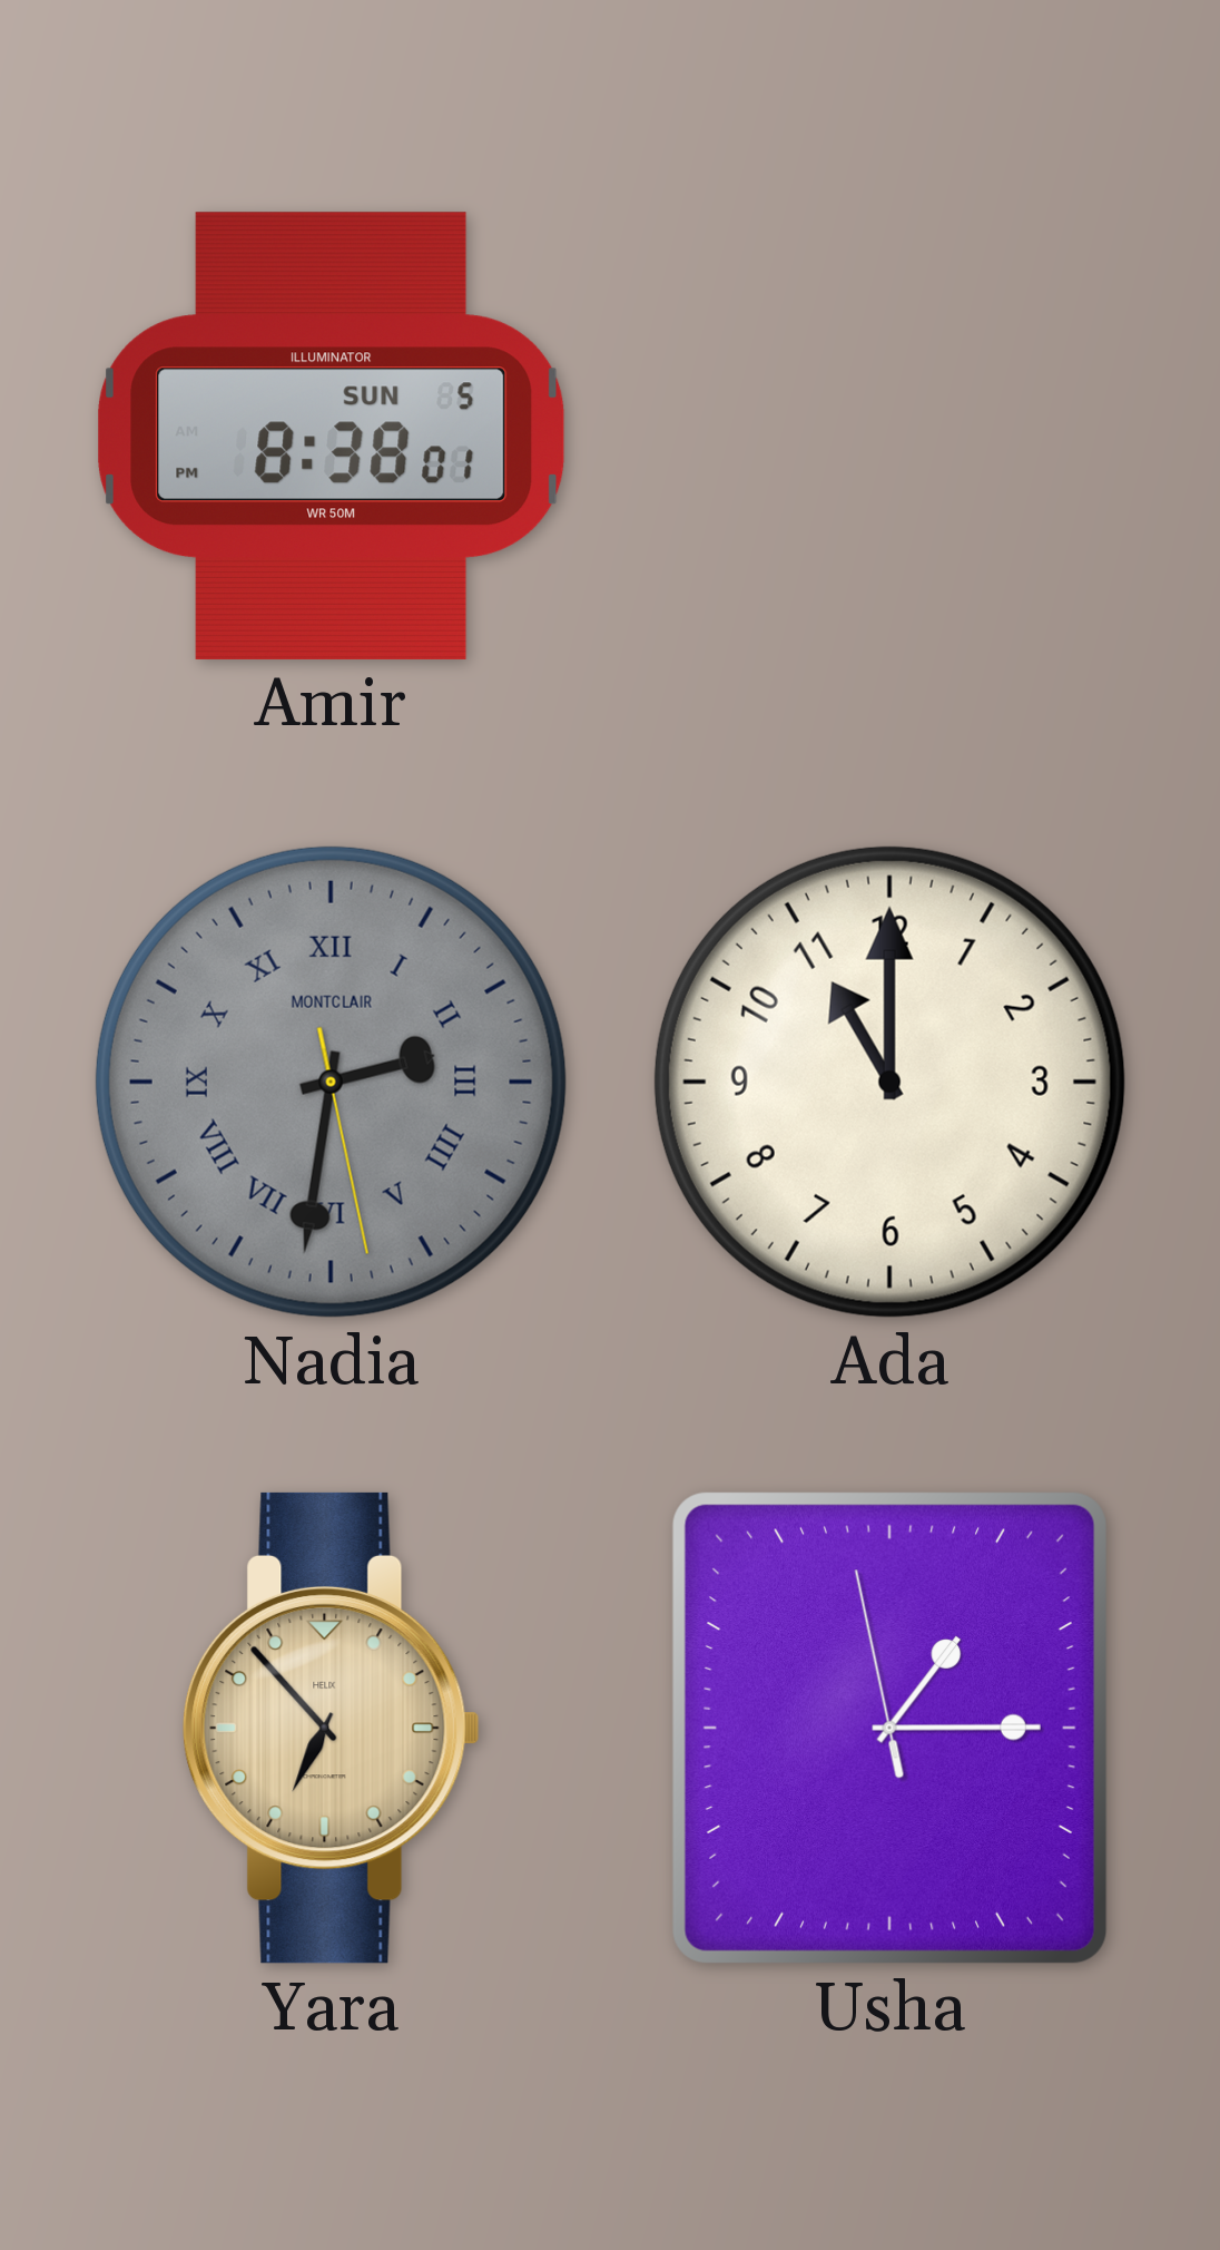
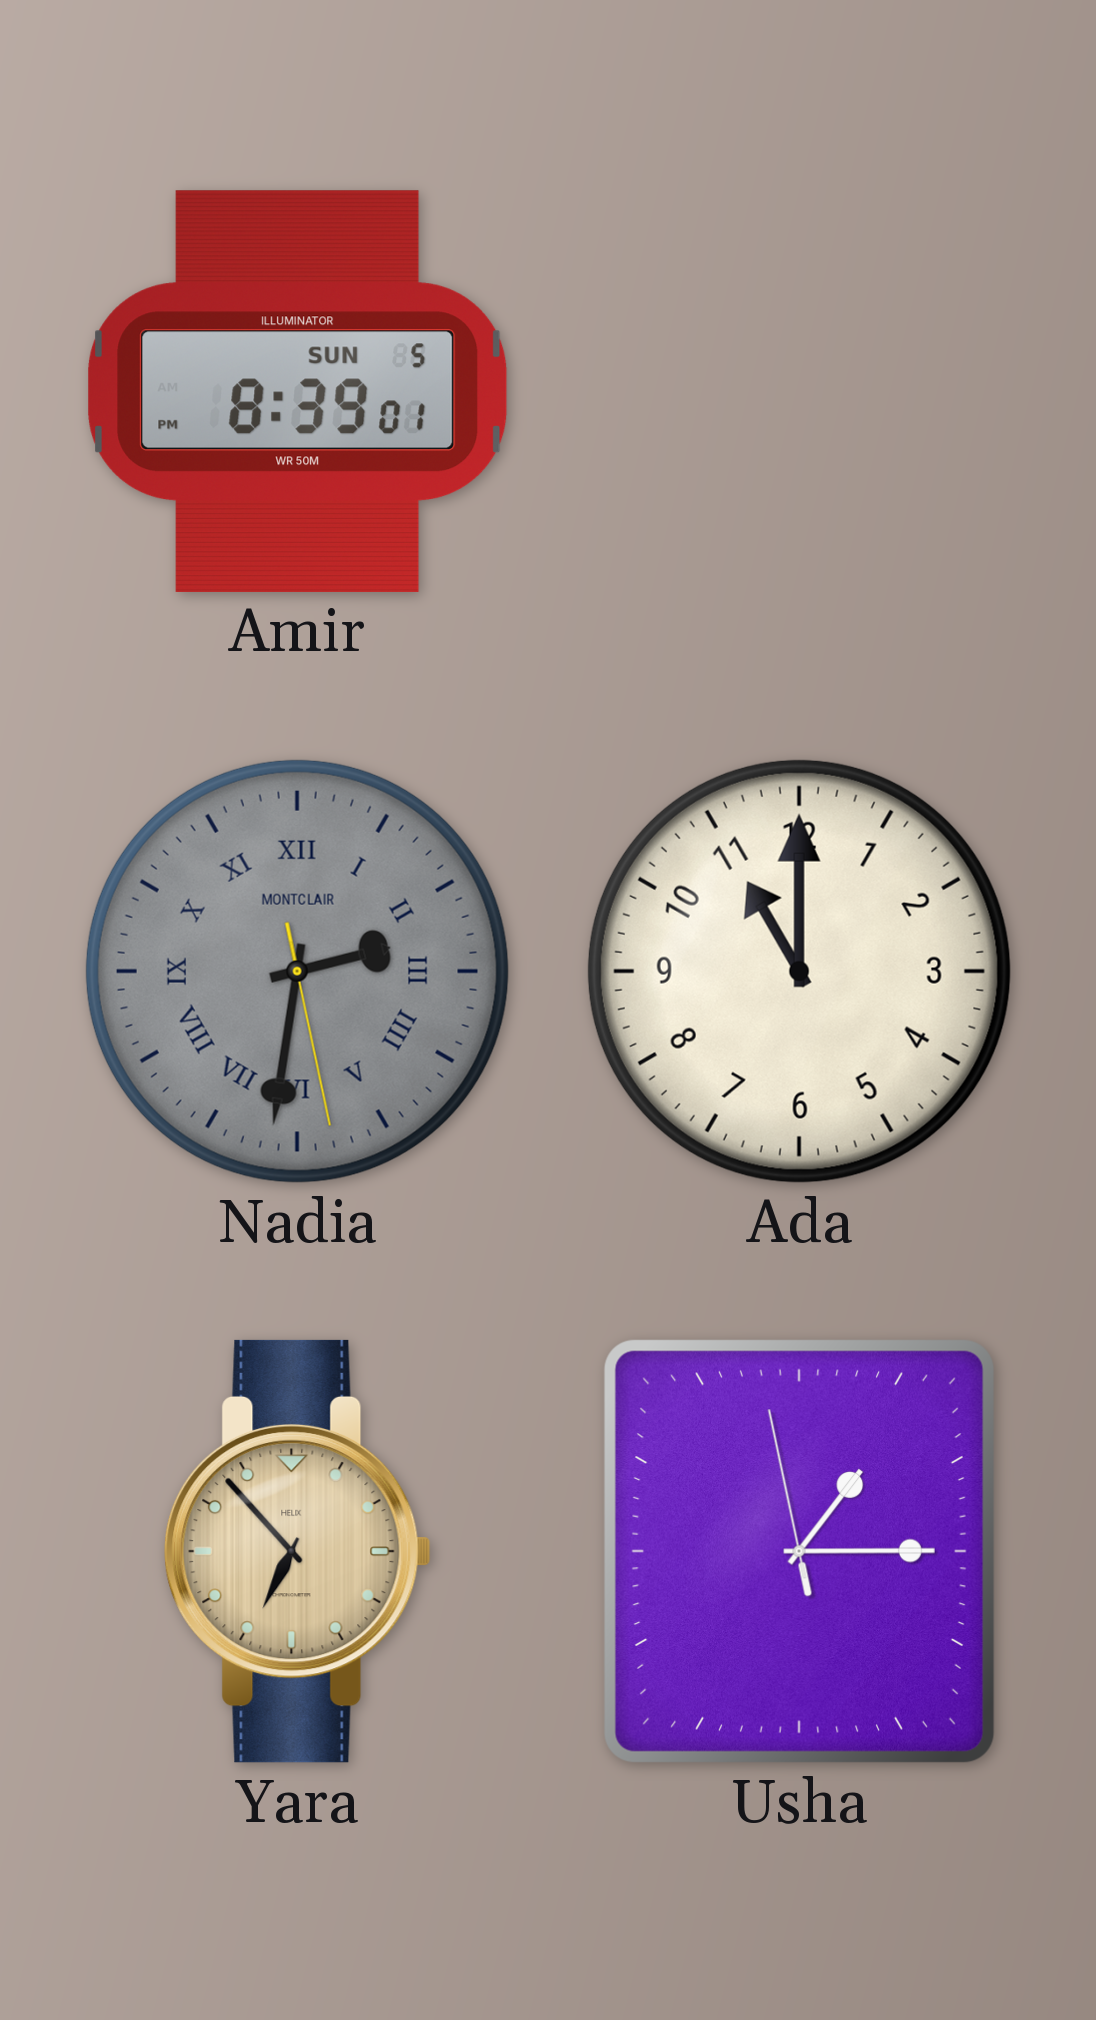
Amir: 8:38 -> 8:39 (298, 391)
